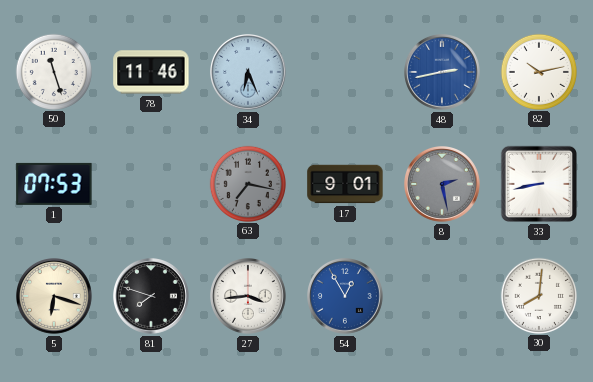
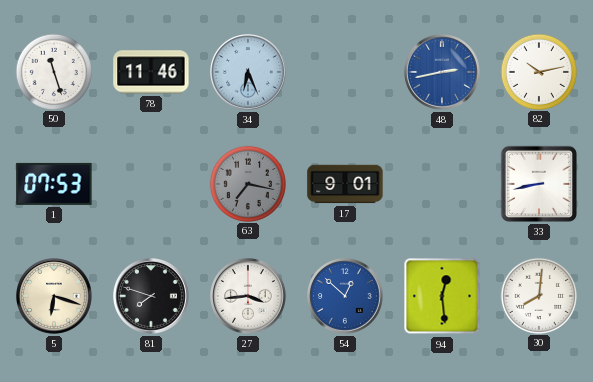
8: 2:28 -> none (443, 185)
54: 12:55 -> 12:52 (346, 297)
94: none -> 12:29 (442, 296)
